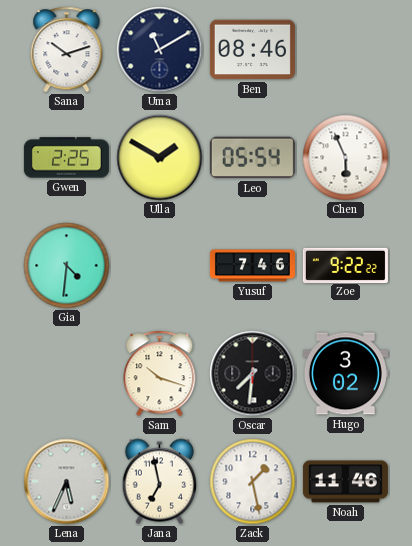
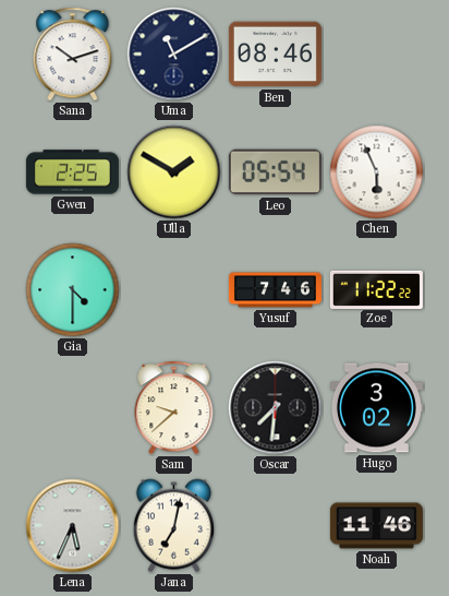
Gia: 4:31 -> 4:30 (73, 290)
Zoe: 9:22 -> 11:22 (376, 289)
Sam: 10:18 -> 9:38 (174, 408)
Jana: 6:58 -> 7:02 (173, 526)
Zack: 1:28 -> none (253, 482)
